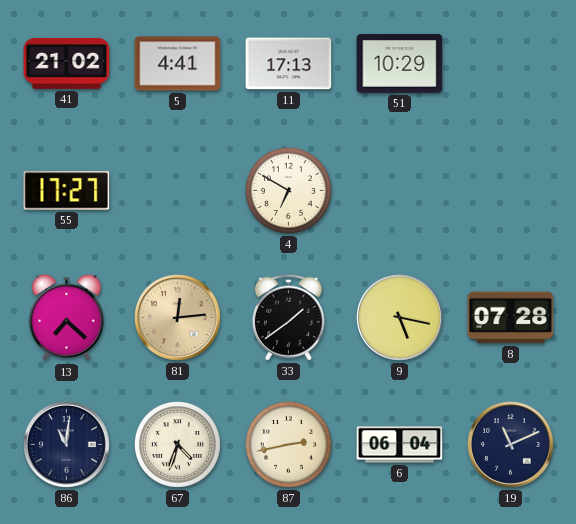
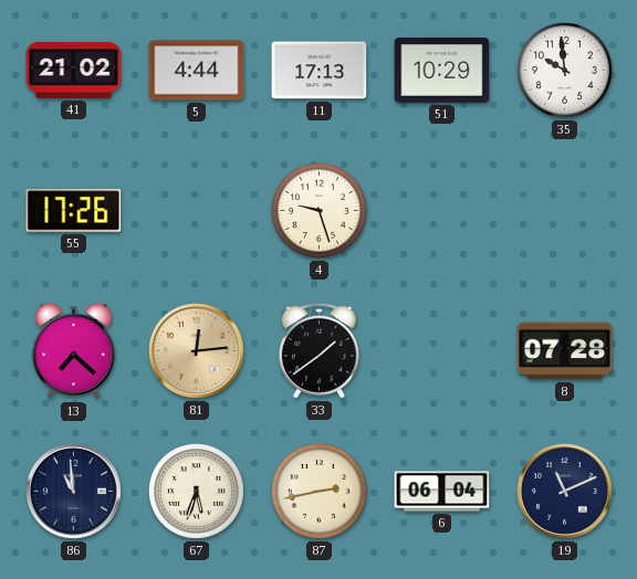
5: 4:41 -> 4:44 (197, 71)
35: none -> 9:59 (564, 70)
55: 17:27 -> 17:26 (74, 211)
4: 6:50 -> 9:27 (318, 210)
9: 5:17 -> none (400, 318)
86: 11:01 -> 10:59 (74, 492)
67: 4:33 -> 5:33 (196, 491)
